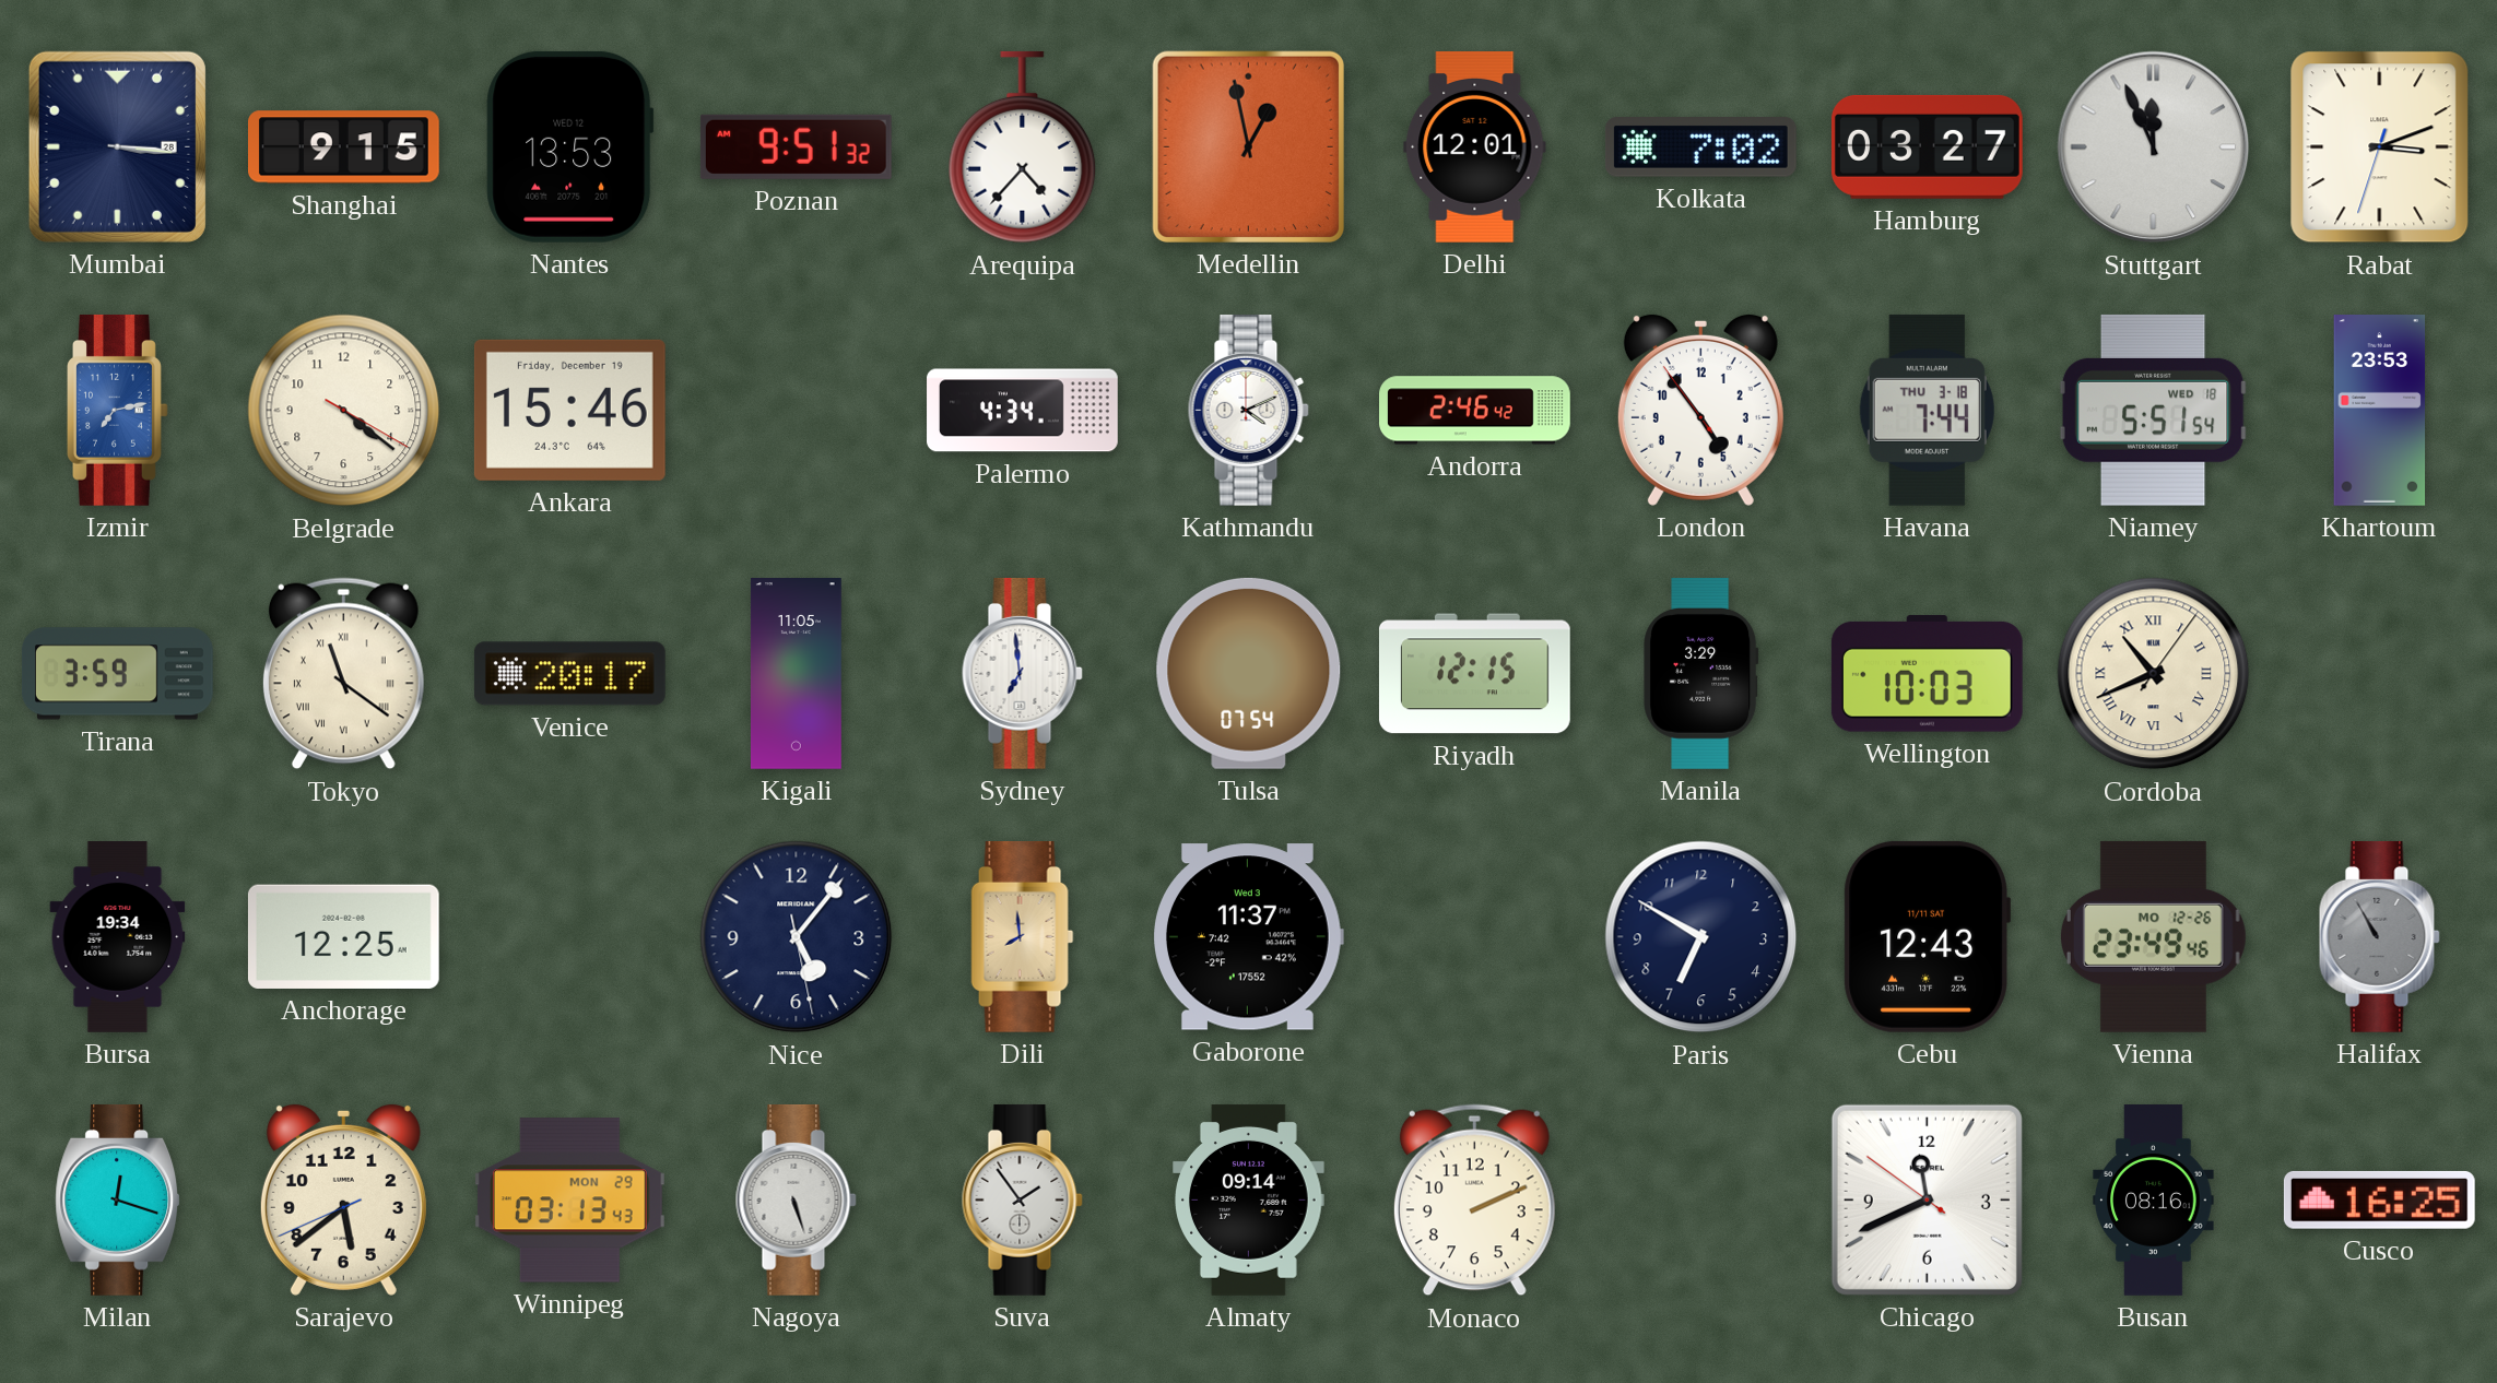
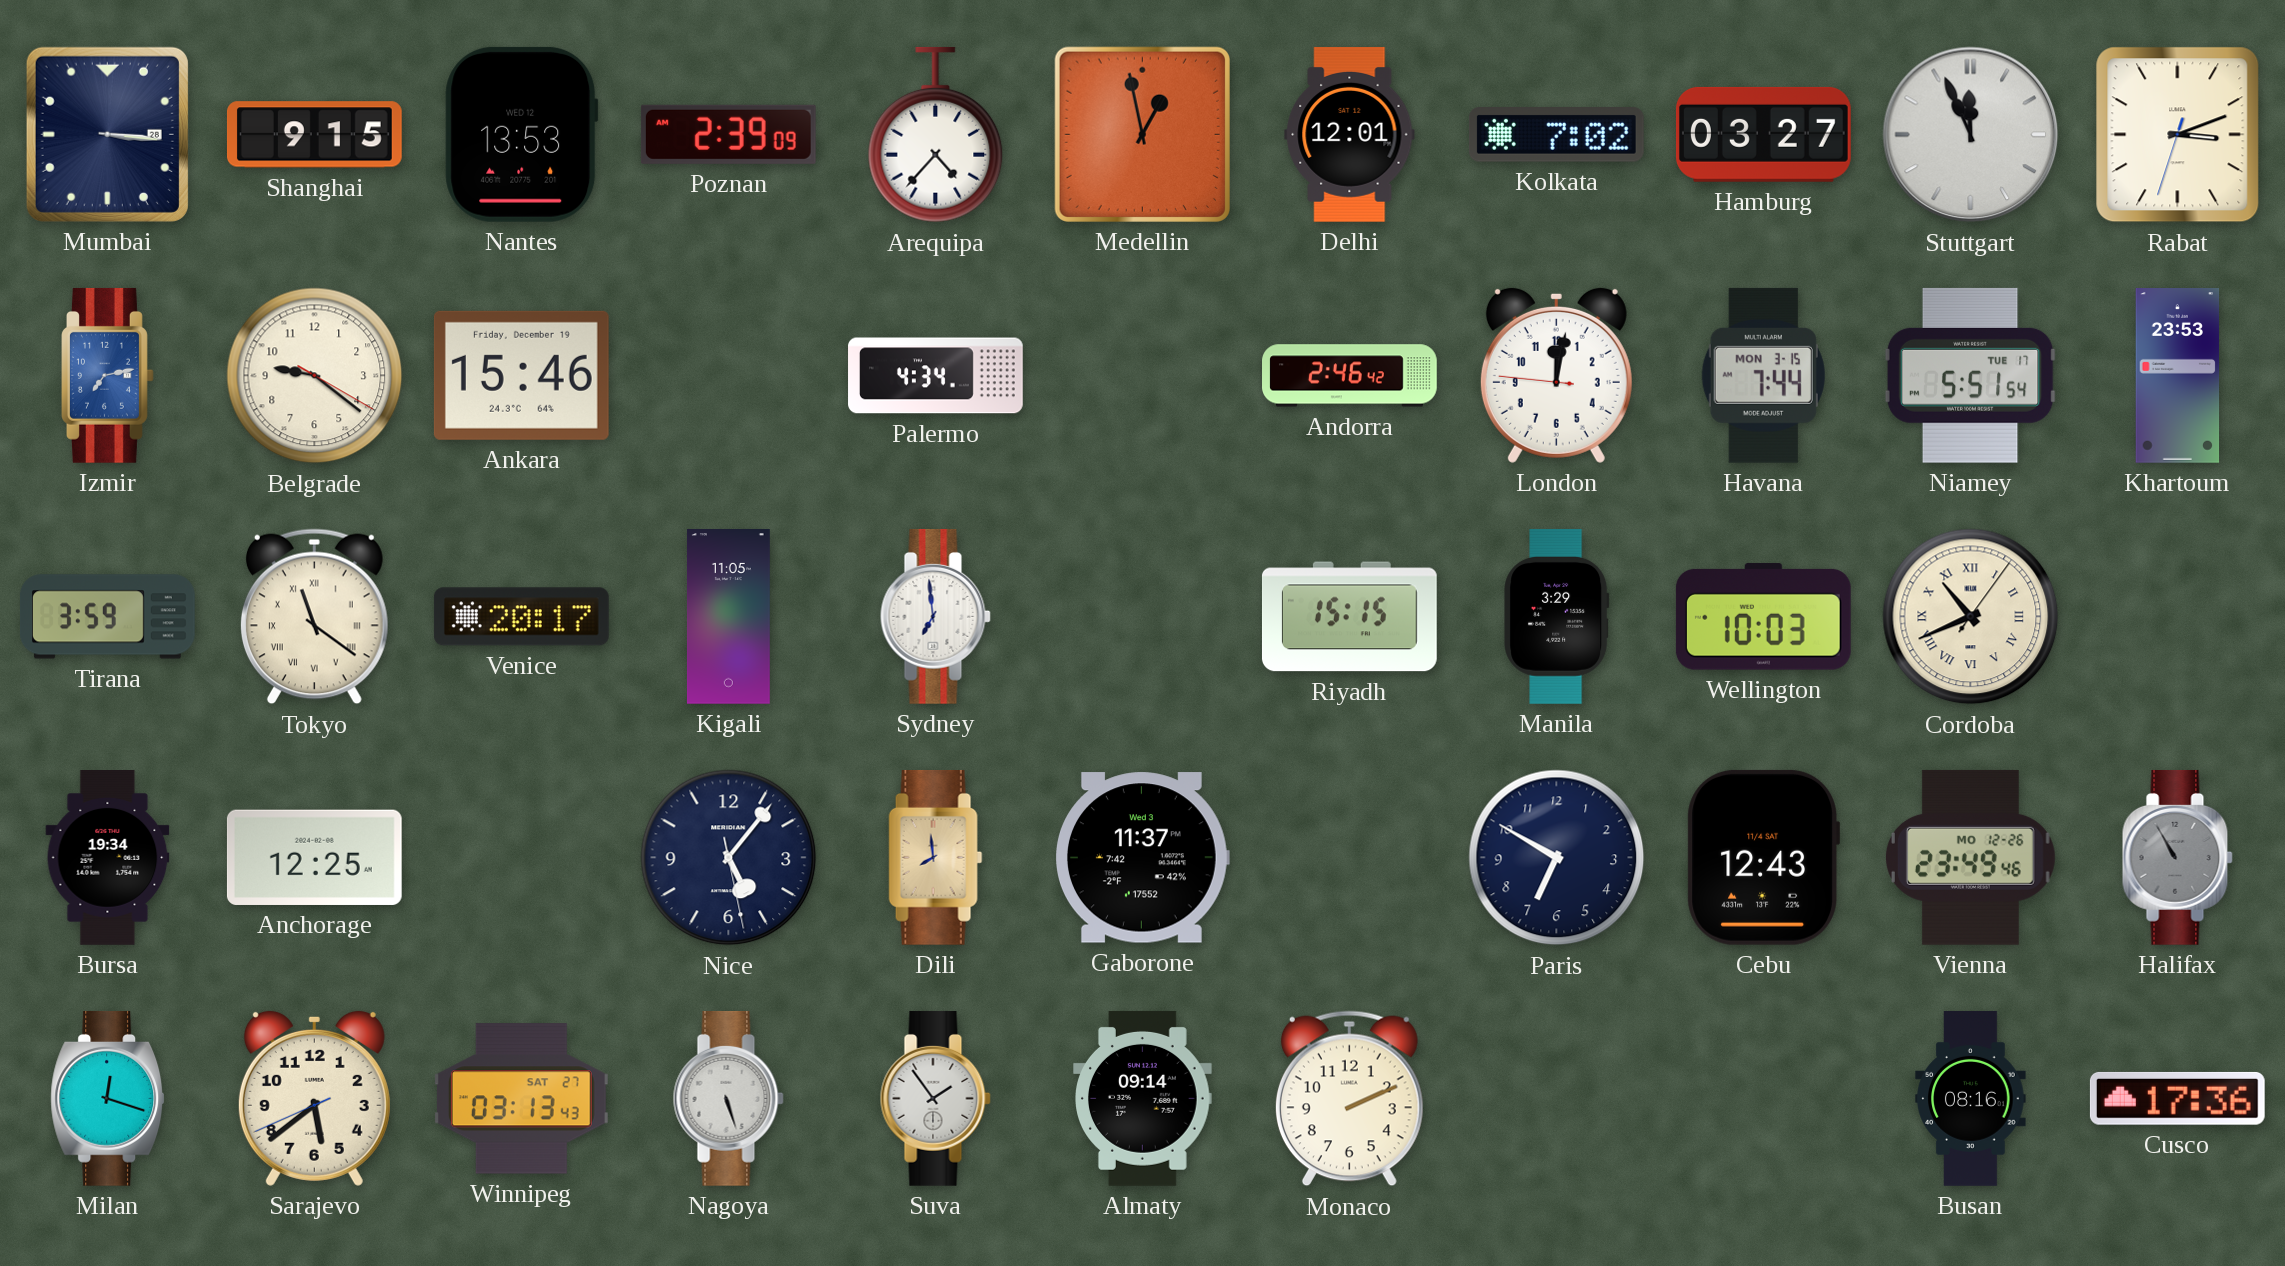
Poznan: 9:51 -> 2:39 (728, 134)
Belgrade: 4:21 -> 9:21 (315, 376)
Kathmandu: 4:11 -> none (1248, 410)
London: 4:53 -> 12:01 (1556, 375)
Havana date: THU 3-18 -> MON 3-15 (1763, 375)
Niamey date: WED 18 -> TUE 17 (1970, 375)
Tulsa: 07:54 -> none (1249, 673)
Riyadh: 12:15 -> 15:15 (1349, 617)
Cebu date: 11/11 SAT -> 11/4 SAT (1763, 857)
Winnipeg date: MON 29 -> SAT 27 (521, 1099)
Chicago: 11:40 -> none (1927, 1199)
Cusco: 16:25 -> 17:36 (2177, 1098)
